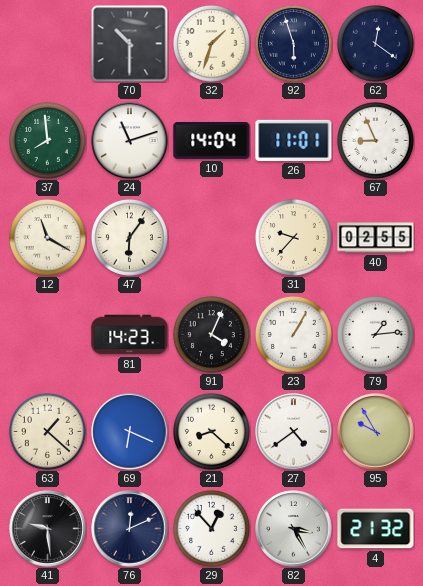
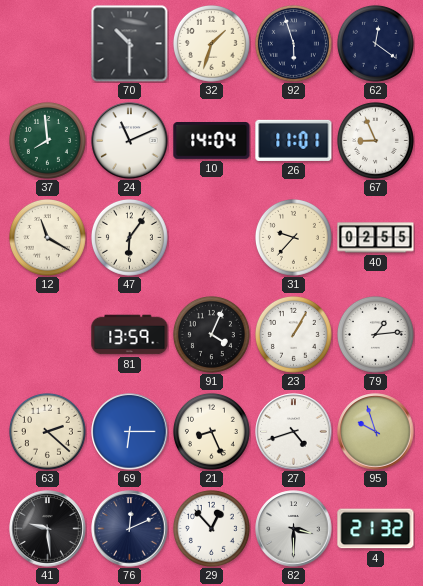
24: 11:12 -> 11:11 (130, 141)
81: 14:23 -> 13:59 (130, 335)
63: 1:22 -> 2:22 (47, 431)
69: 6:19 -> 6:15 (130, 432)
21: 8:22 -> 8:26 (211, 431)
27: 4:39 -> 4:42 (294, 432)
95: 9:55 -> 9:57 (376, 432)
82: 3:25 -> 3:30 (294, 529)
